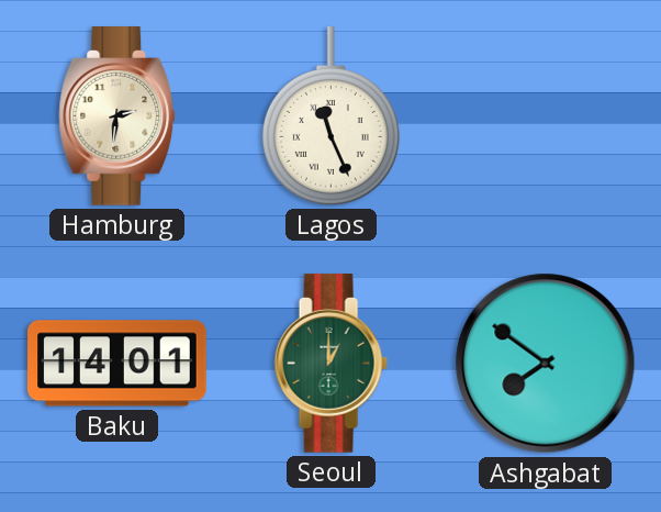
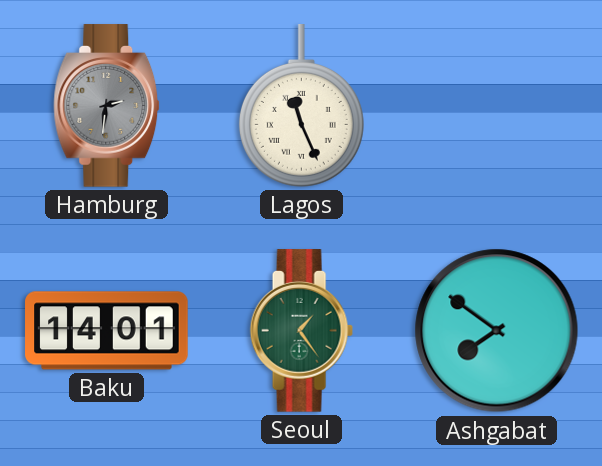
Hamburg dial: cream -> grey (107, 106)
Seoul: 1:00 -> 1:24 (301, 331)
